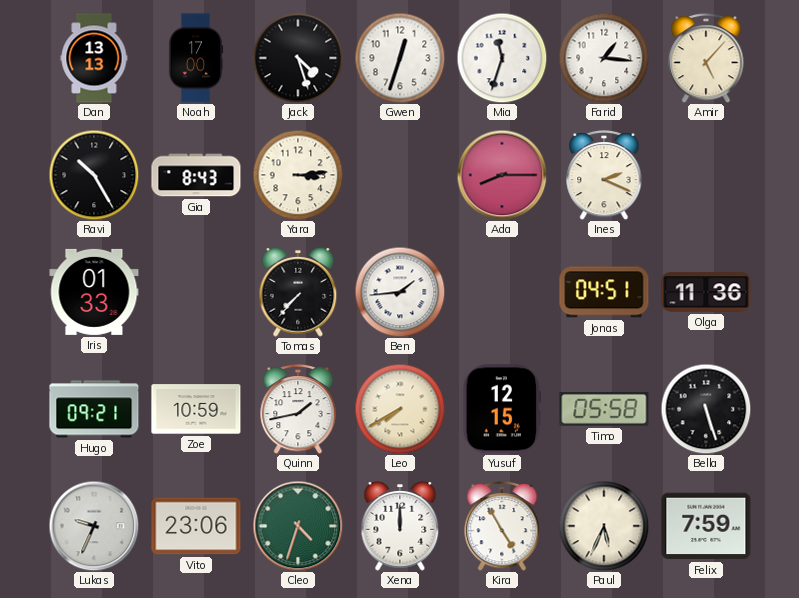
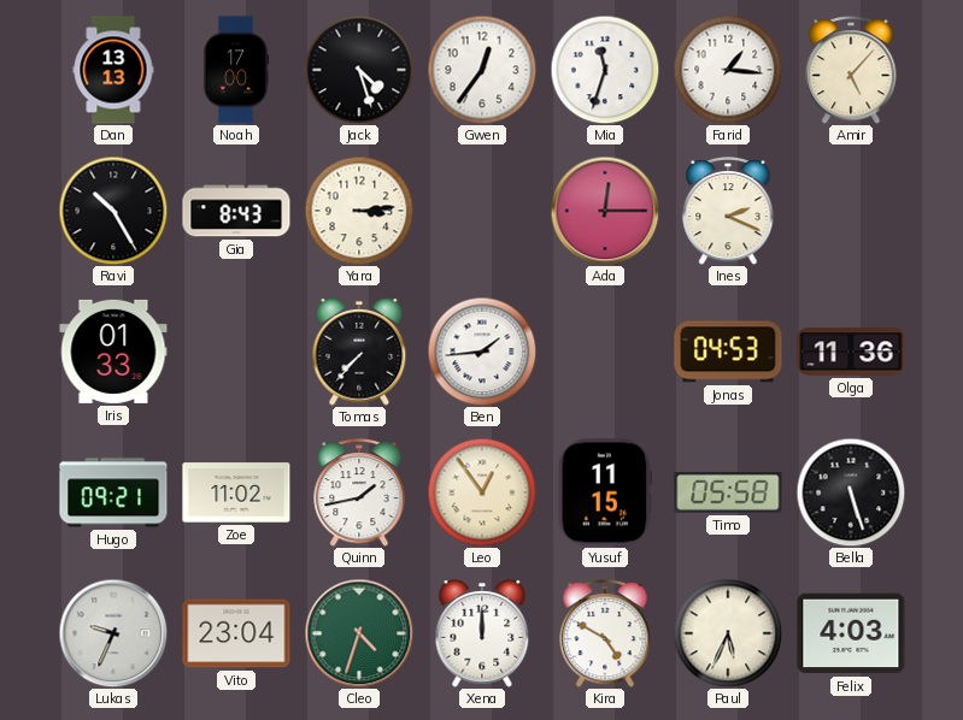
Gwen: 12:33 -> 12:36 (482, 70)
Ada: 8:15 -> 12:15 (605, 211)
Jonas: 04:51 -> 04:53 (728, 352)
Zoe: 10:59 -> 11:02 (236, 492)
Leo: 7:40 -> 12:54 (482, 492)
Yusuf: 12:15 -> 11:15 (605, 492)
Vito: 23:06 -> 23:04 (236, 633)
Kira: 4:55 -> 4:50 (605, 635)
Felix: 7:59 -> 4:03 (851, 633)
